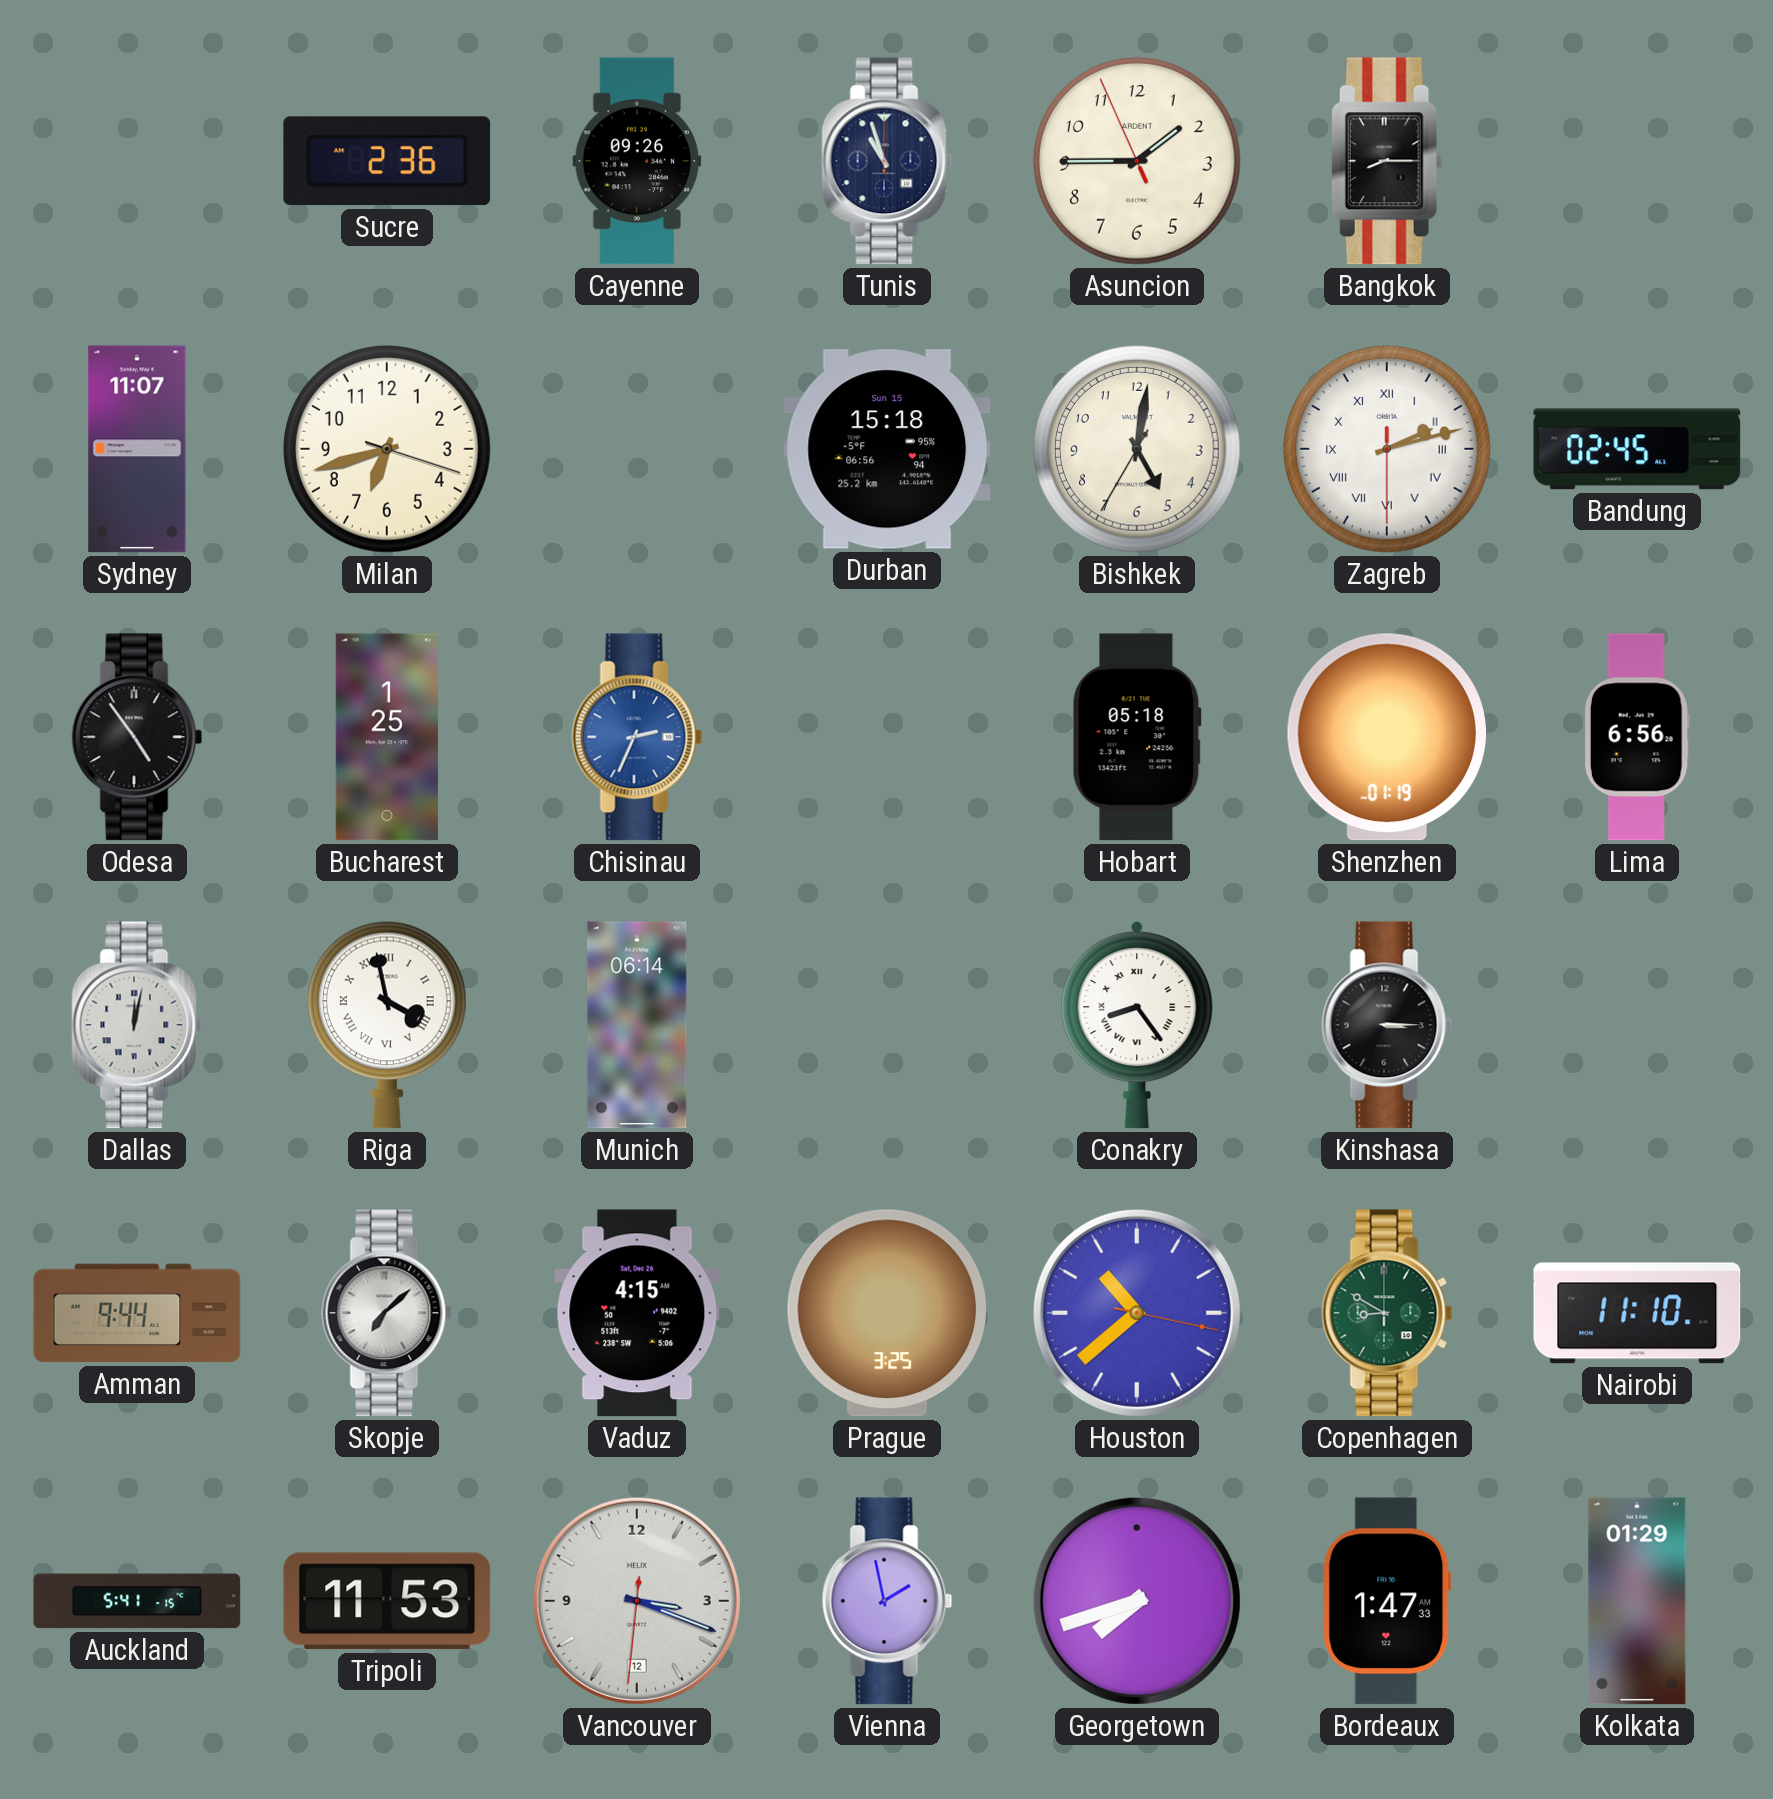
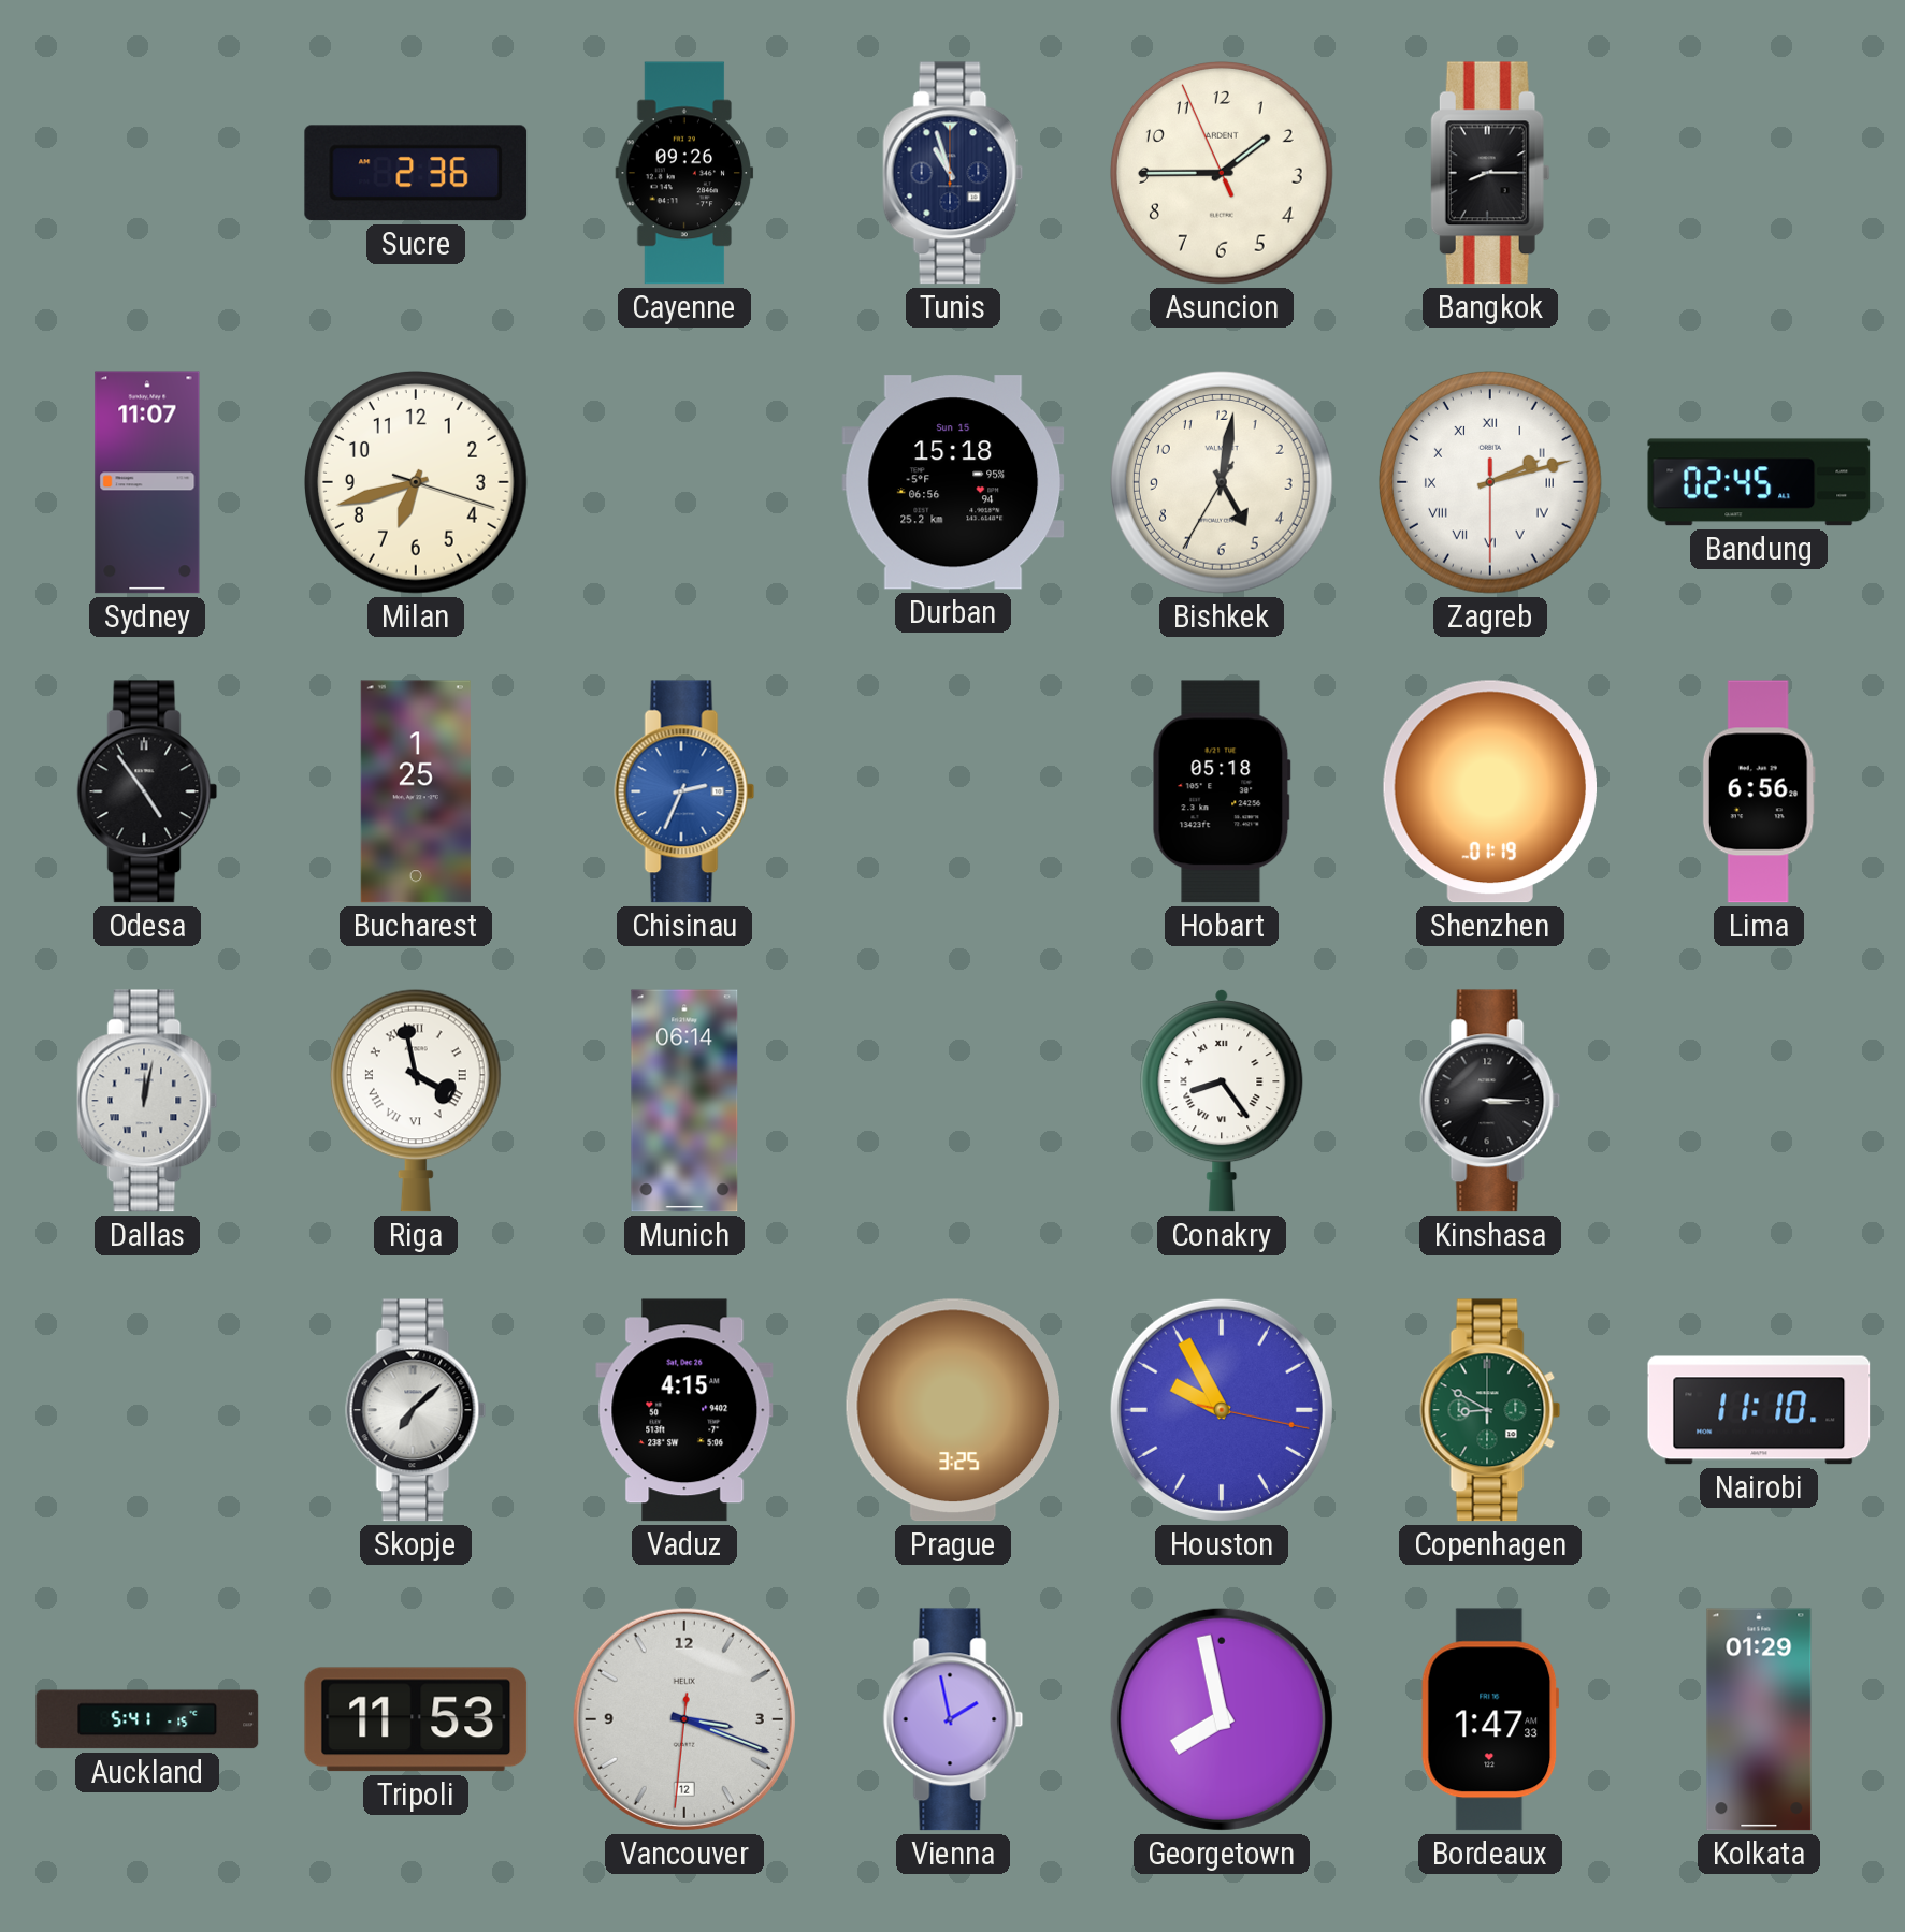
Amman: 9:44 -> none (137, 1313)
Houston: 10:38 -> 9:55 (1222, 1410)
Georgetown: 7:42 -> 7:58 (1222, 1719)
